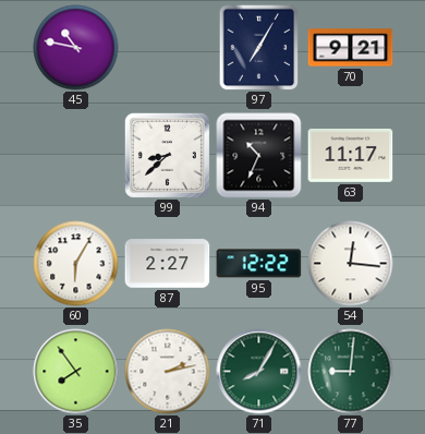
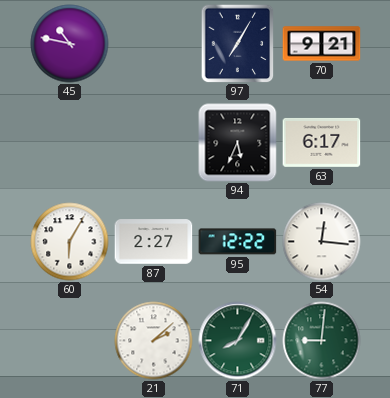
99: 8:38 -> none (167, 155)
94: 10:34 -> 5:34 (238, 143)
63: 11:17 -> 6:17 (322, 142)
35: 7:54 -> none (76, 372)
21: 2:13 -> 2:08 (154, 341)
